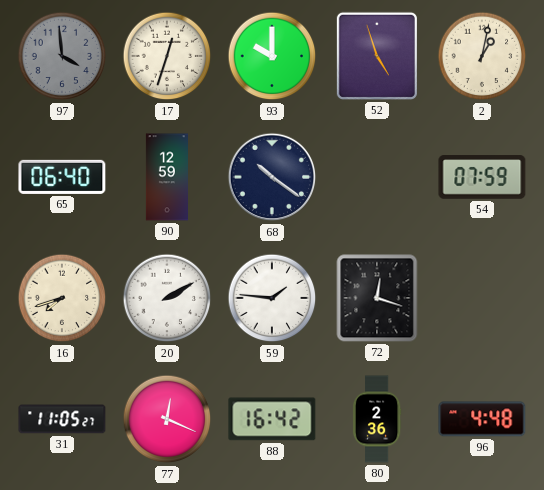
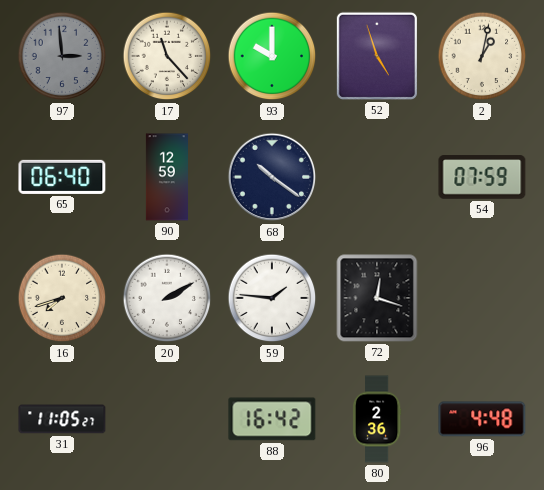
97: 3:59 -> 2:59 (62, 56)
17: 12:33 -> 11:23 (167, 56)
77: 12:19 -> none (167, 419)
